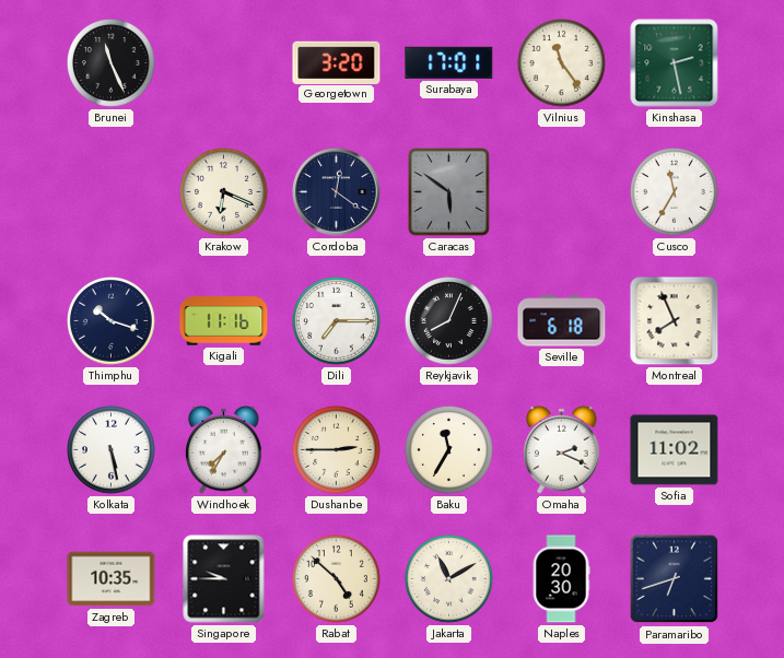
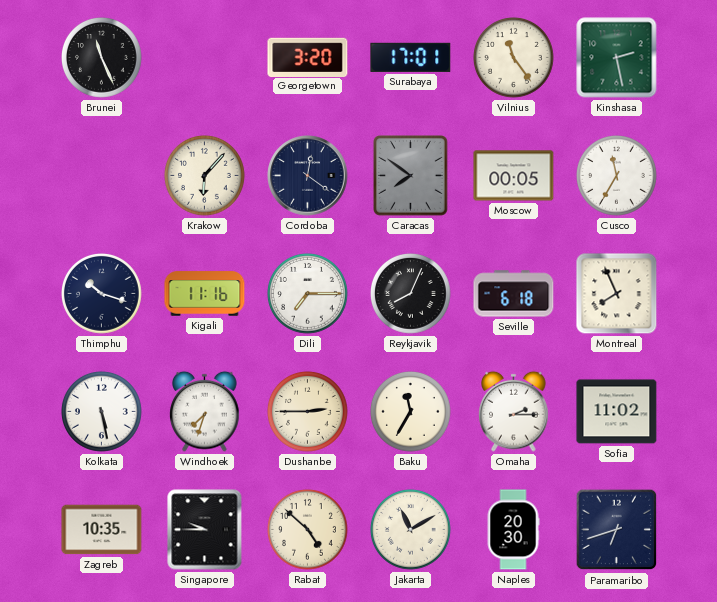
Krakow: 6:19 -> 6:07 (205, 176)
Caracas: 5:51 -> 7:51 (411, 176)
Moscow: none -> 00:05 (514, 176)
Windhoek: 7:35 -> 7:33 (205, 411)
Omaha: 2:19 -> 2:15 (514, 411)
